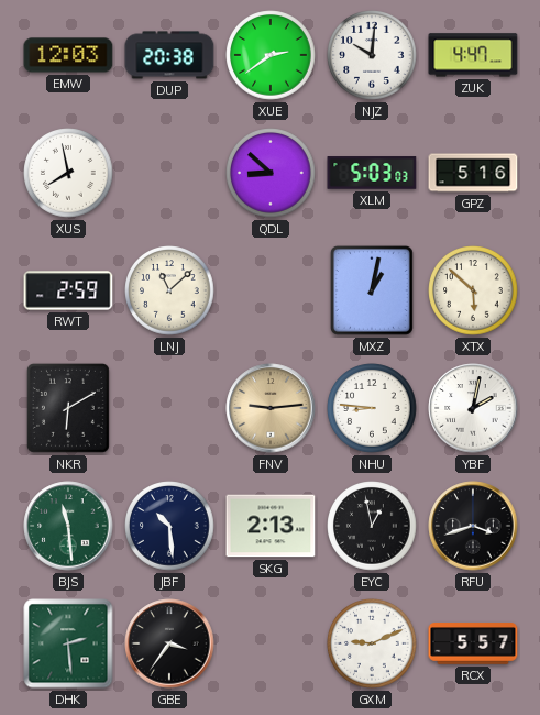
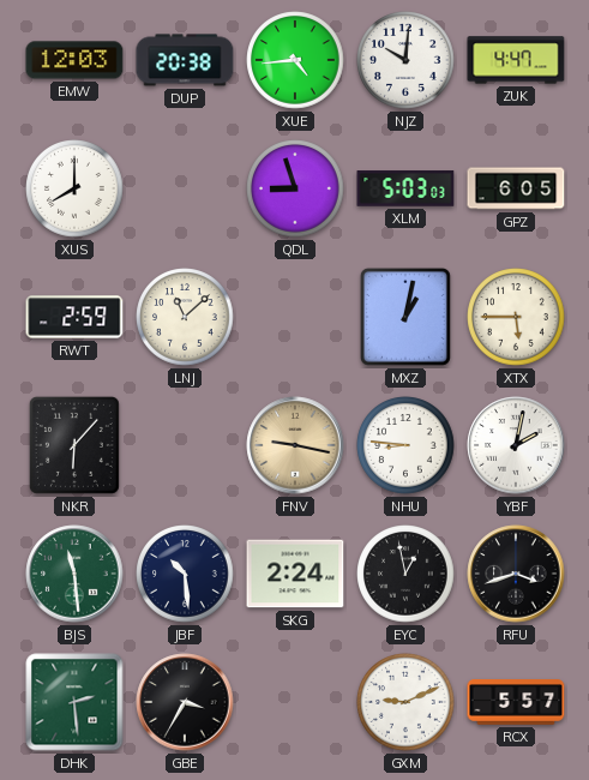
XUE: 2:39 -> 4:44 (295, 60)
XUS: 7:58 -> 8:00 (74, 188)
QDL: 8:52 -> 8:57 (295, 188)
GPZ: 5:16 -> 6:05 (516, 188)
XTX: 5:52 -> 5:45 (516, 317)
NKR: 6:10 -> 6:07 (74, 445)
FNV: 9:14 -> 9:17 (295, 445)
SKG: 2:13 -> 2:24 (295, 574)
GBE: 3:36 -> 3:35 (185, 702)
